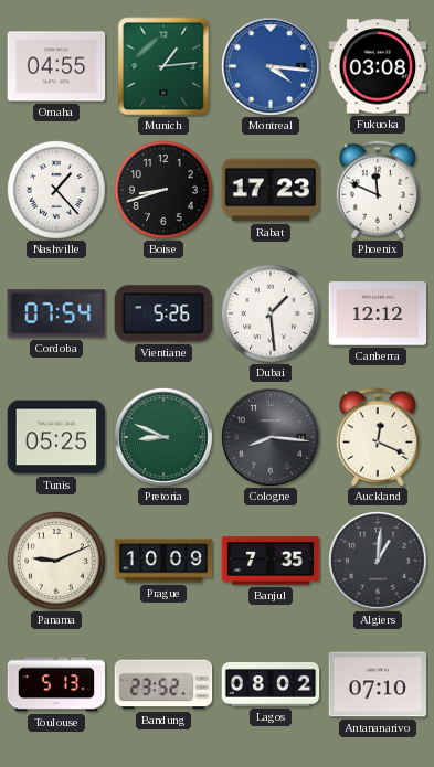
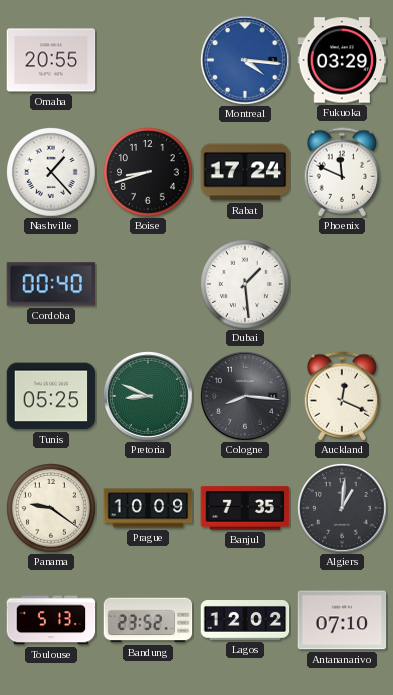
Omaha: 04:55 -> 20:55 (51, 60)
Munich: 1:14 -> none (163, 66)
Fukuoka: 03:08 -> 03:29 (342, 60)
Rabat: 17:23 -> 17:24 (245, 172)
Cordoba: 07:54 -> 00:40 (51, 284)
Vientiane: 5:26 -> none (163, 313)
Canberra: 12:12 -> none (378, 313)
Panama: 9:11 -> 9:21 (52, 509)
Lagos: 08:02 -> 12:02 (245, 621)
